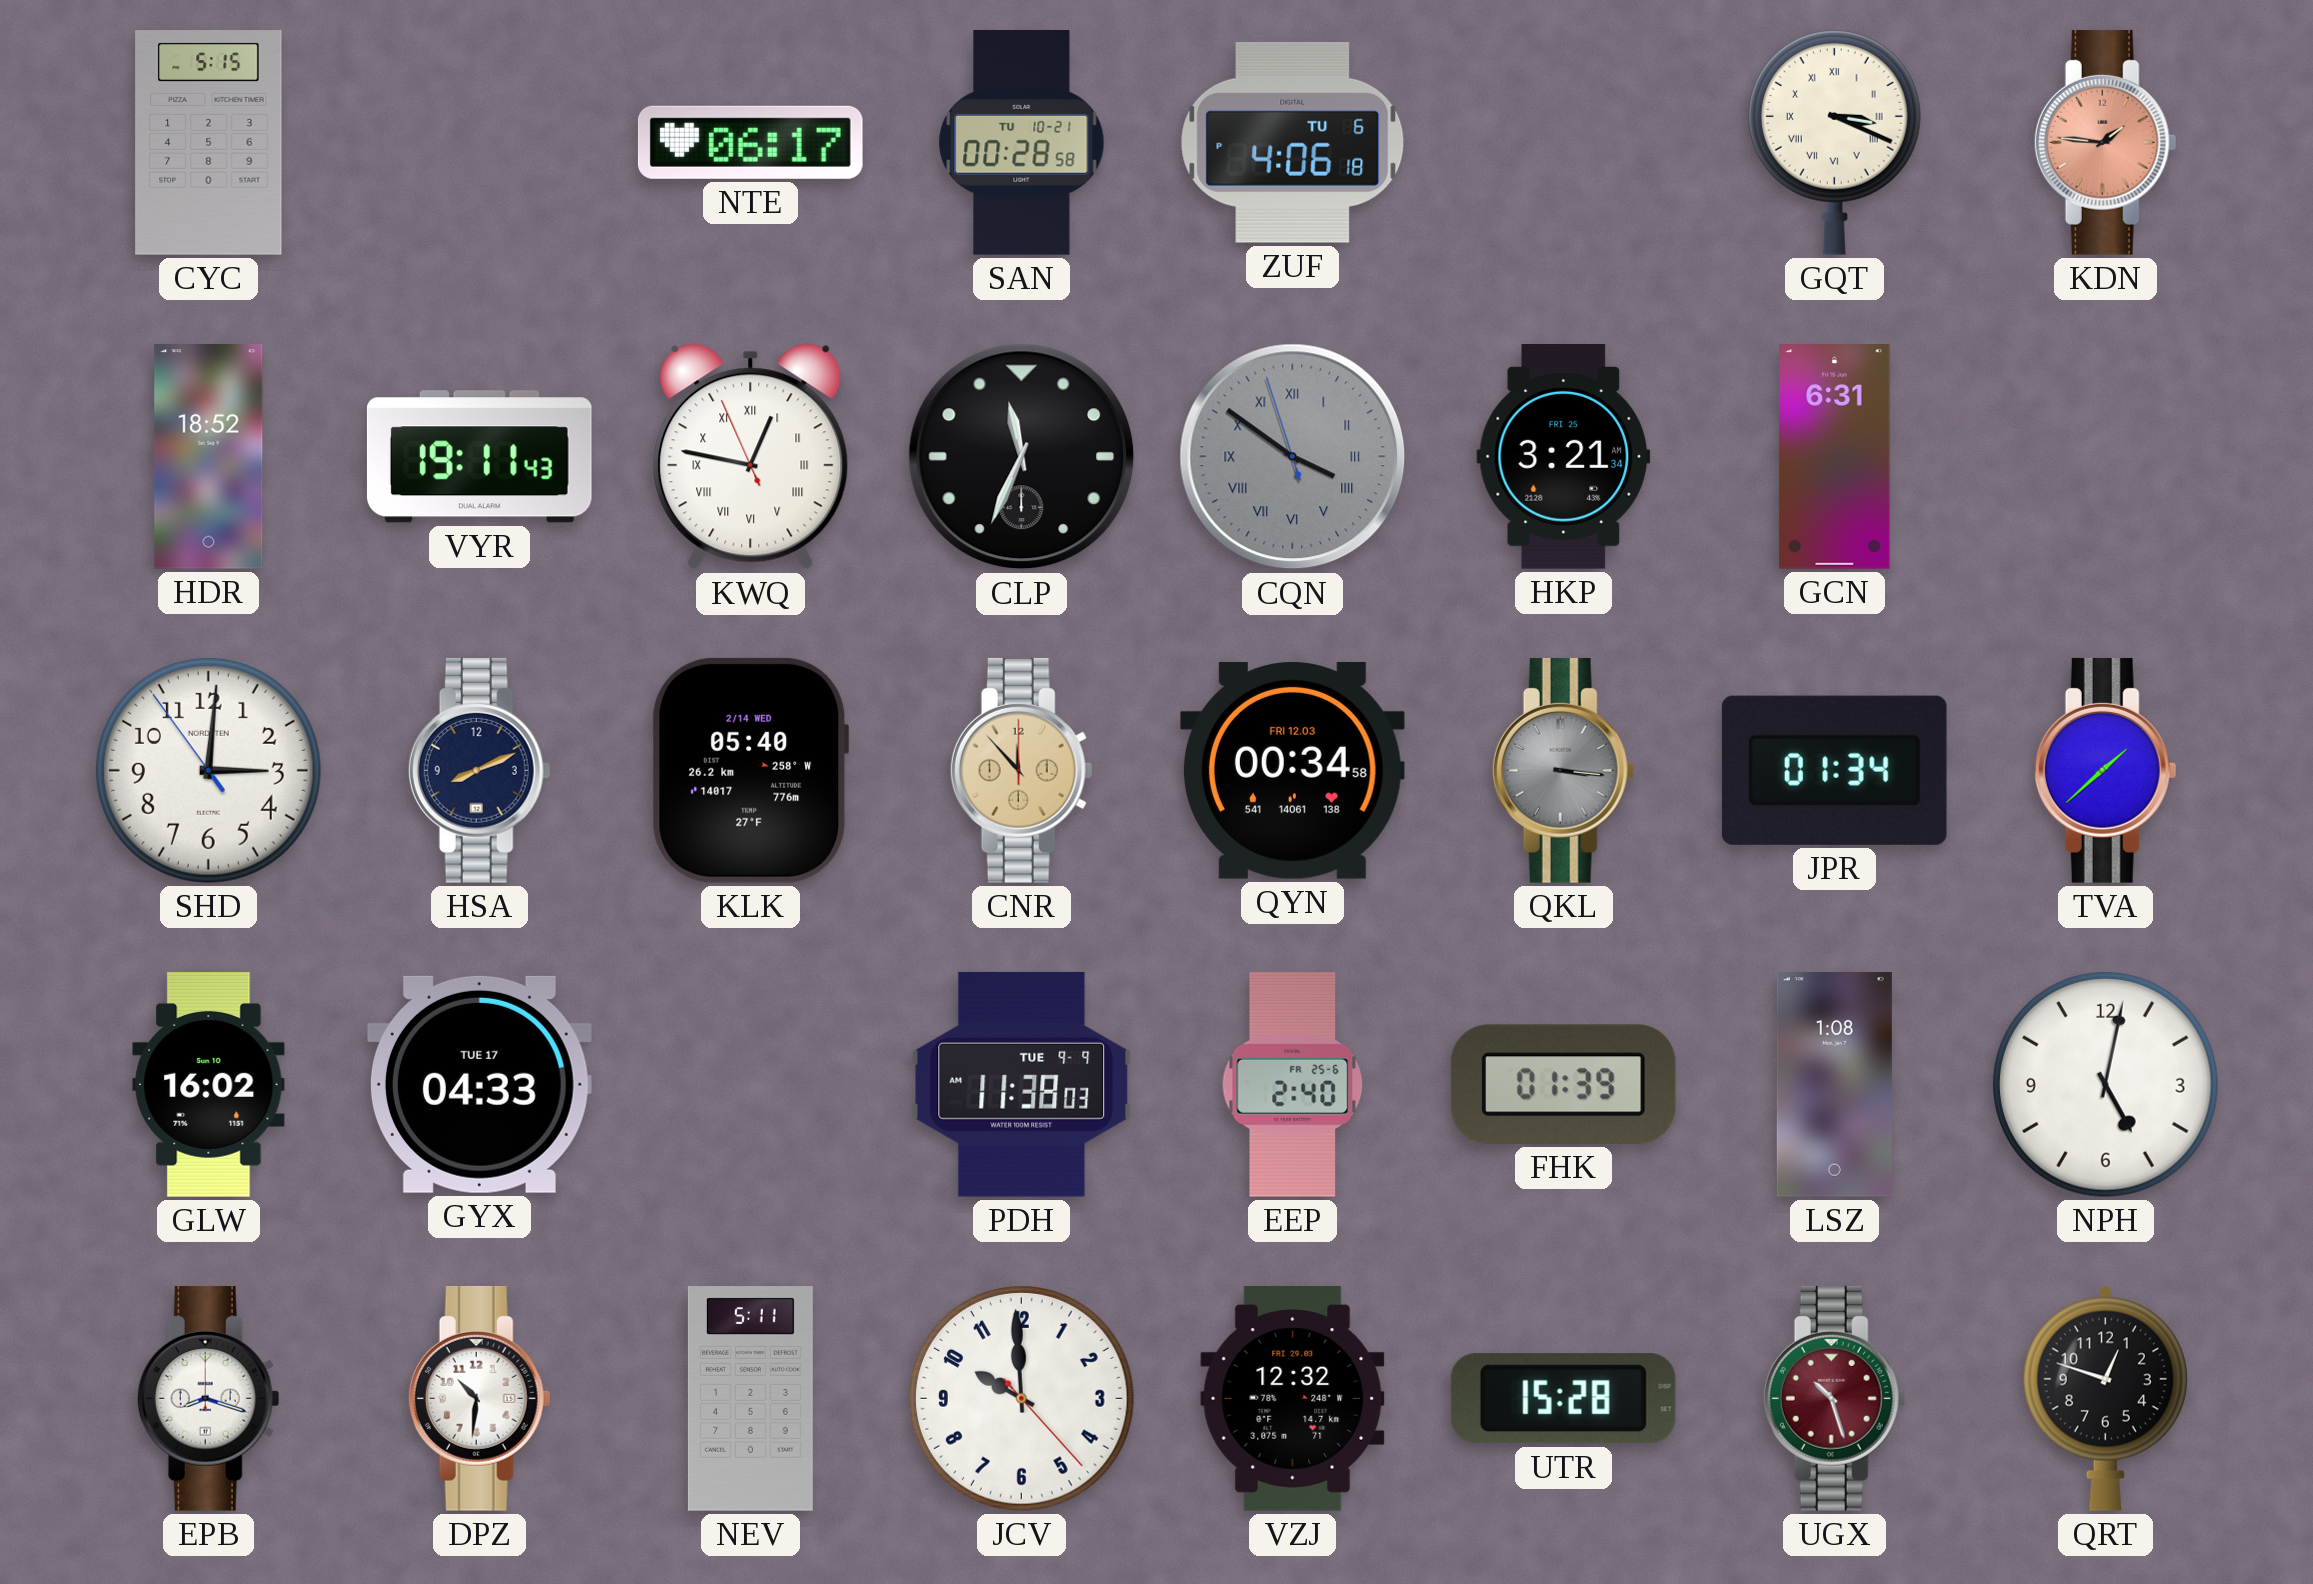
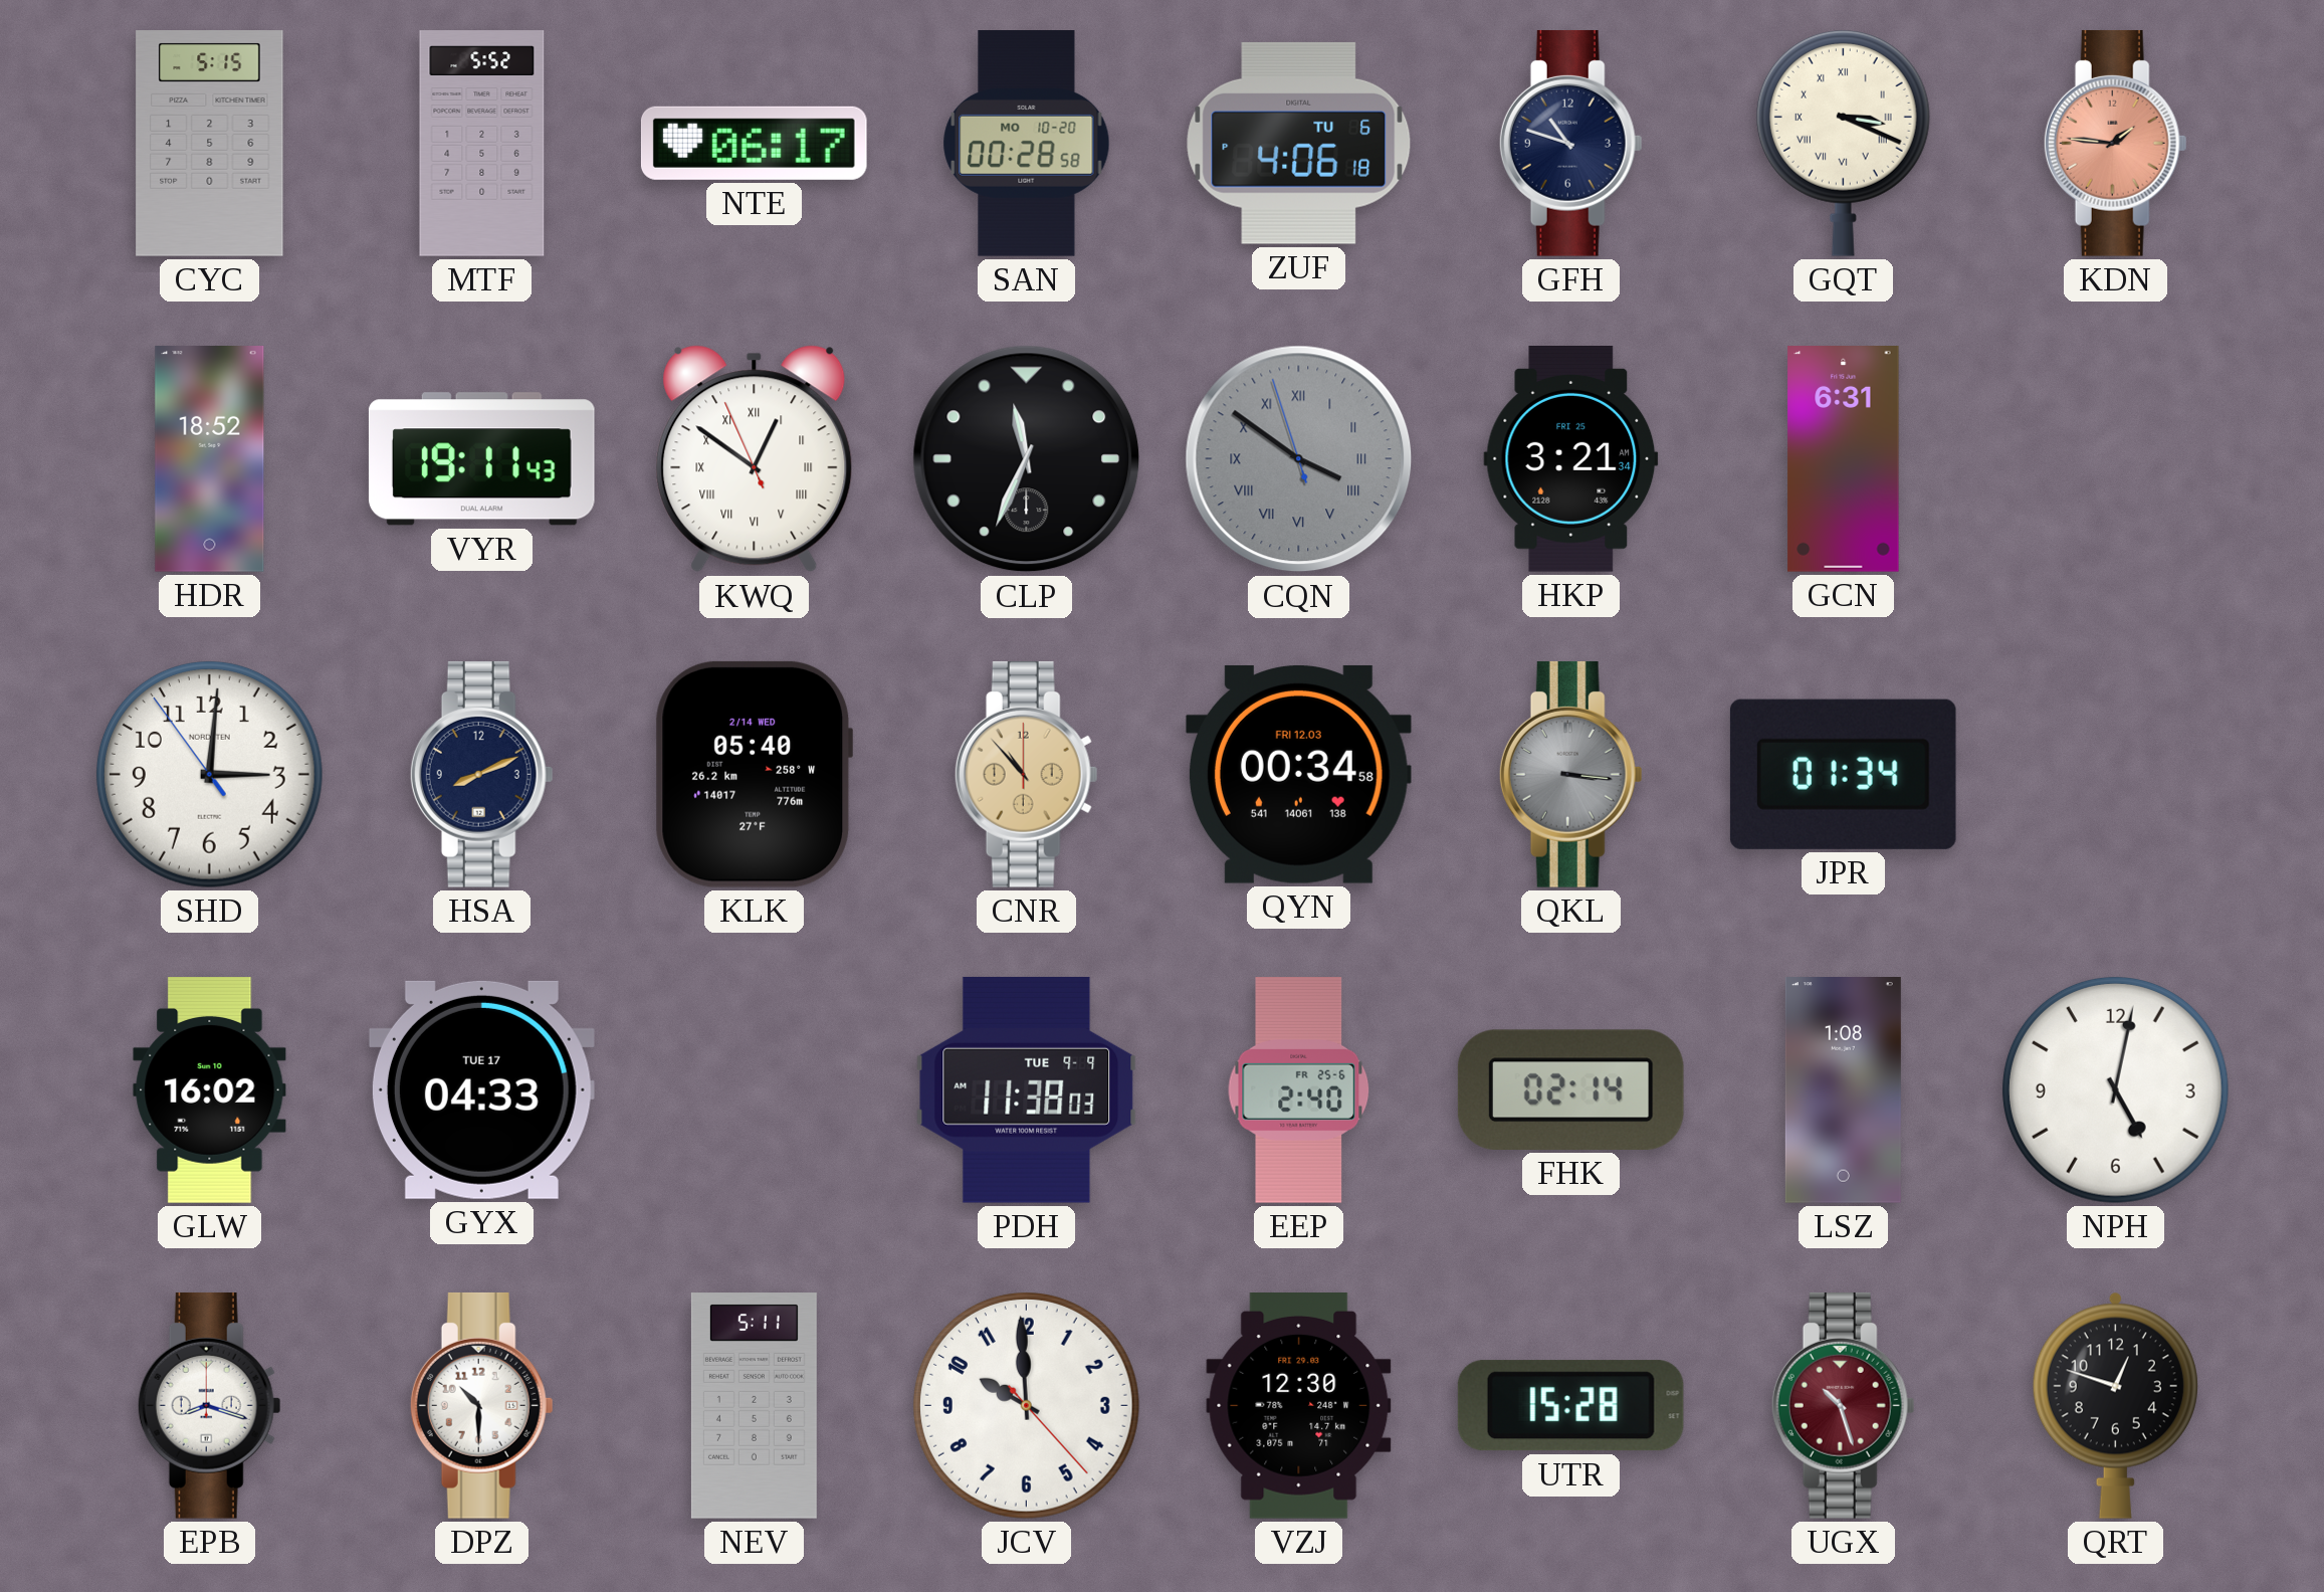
MTF: none -> 5:52 (482, 144)
SAN date: TU 10-21 -> MO 10-20 (1027, 144)
GFH: none -> 10:48 (1570, 143)
KWQ: 12:46 -> 12:50 (755, 459)
CNR: 11:53 -> 10:53 (1026, 774)
TVA: 1:38 -> none (2105, 770)
FHK: 01:39 -> 02:14 (1570, 1089)
DPZ: 10:31 -> 10:30 (481, 1405)
VZJ: 12:32 -> 12:30 (1299, 1406)
